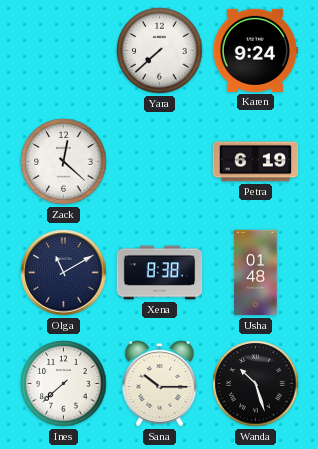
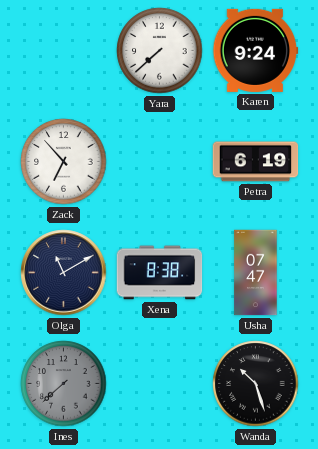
Zack: 12:22 -> 6:53 (64, 162)
Usha: 01:48 -> 07:47 (256, 273)
Ines dial: white -> grey (64, 384)
Sana: 10:15 -> none (160, 384)
